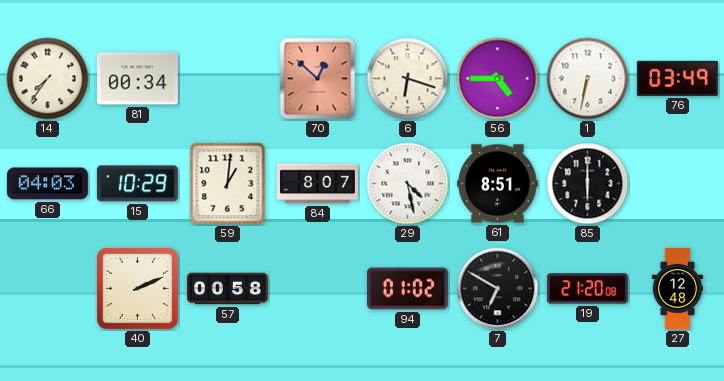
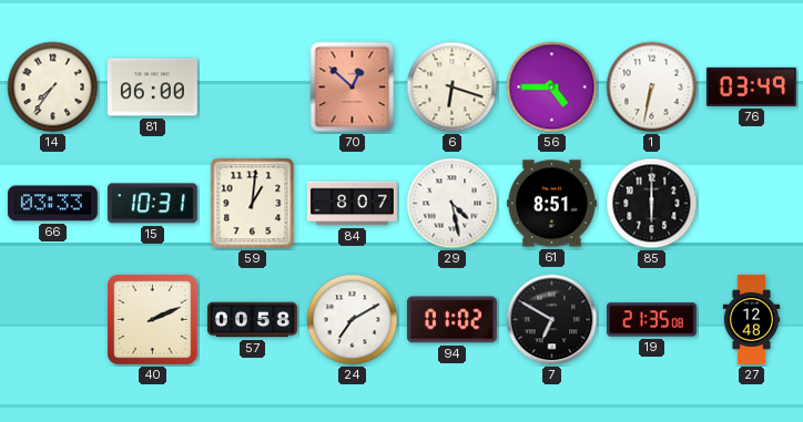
81: 00:34 -> 06:00 (152, 88)
66: 04:03 -> 03:33 (52, 204)
15: 10:29 -> 10:31 (152, 204)
24: none -> 7:10 (353, 320)
19: 21:20 -> 21:35 (651, 320)
